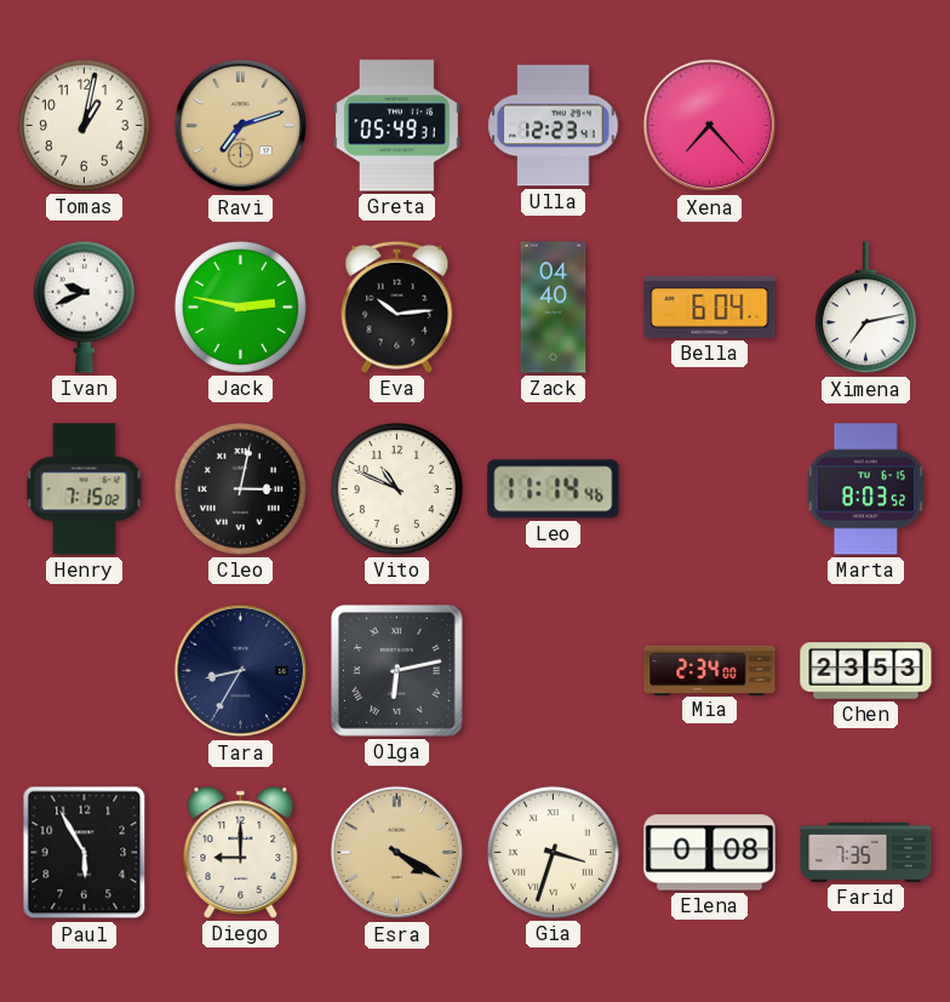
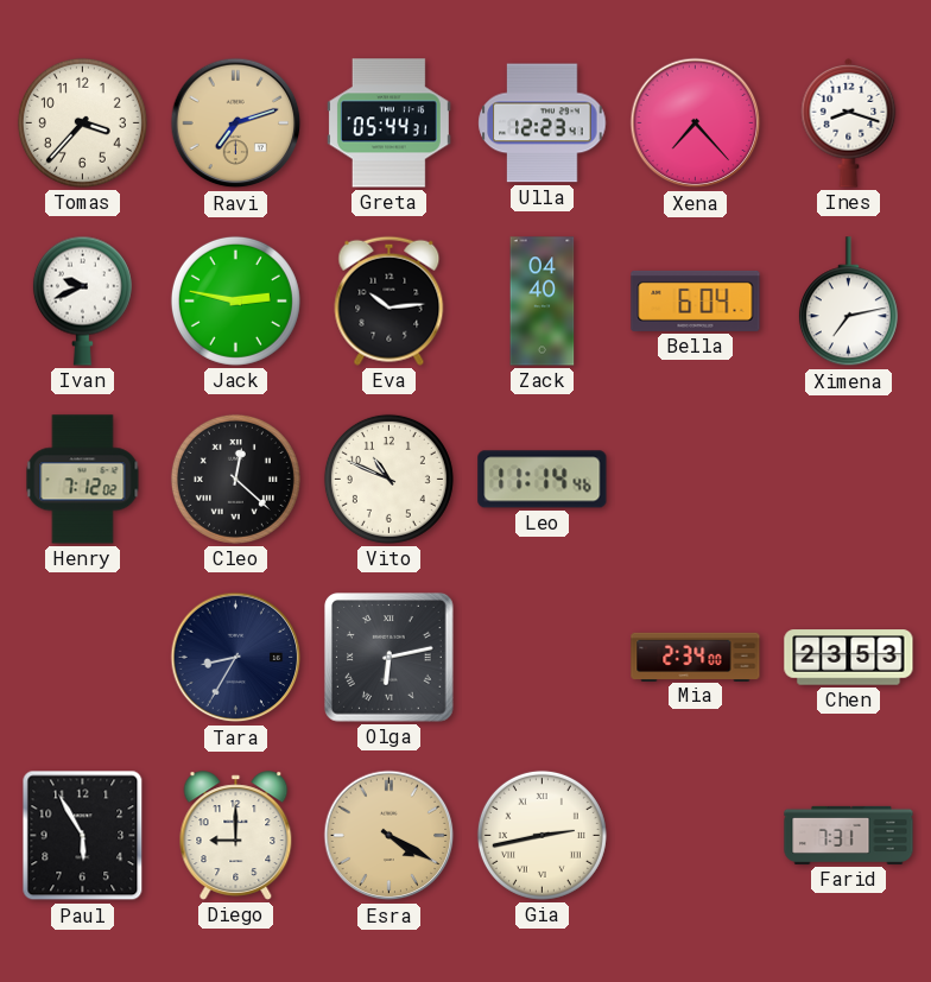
Tomas: 1:02 -> 3:37 (82, 122)
Greta: 05:49 -> 05:44 (388, 123)
Ines: none -> 8:18 (849, 123)
Henry: 7:15 -> 7:12 (83, 480)
Cleo: 3:02 -> 12:22 (235, 479)
Marta: 8:03 -> none (866, 489)
Gia: 3:33 -> 2:43 (541, 835)
Elena: 0:08 -> none (710, 853)
Farid: 7:35 -> 7:31 (849, 835)
